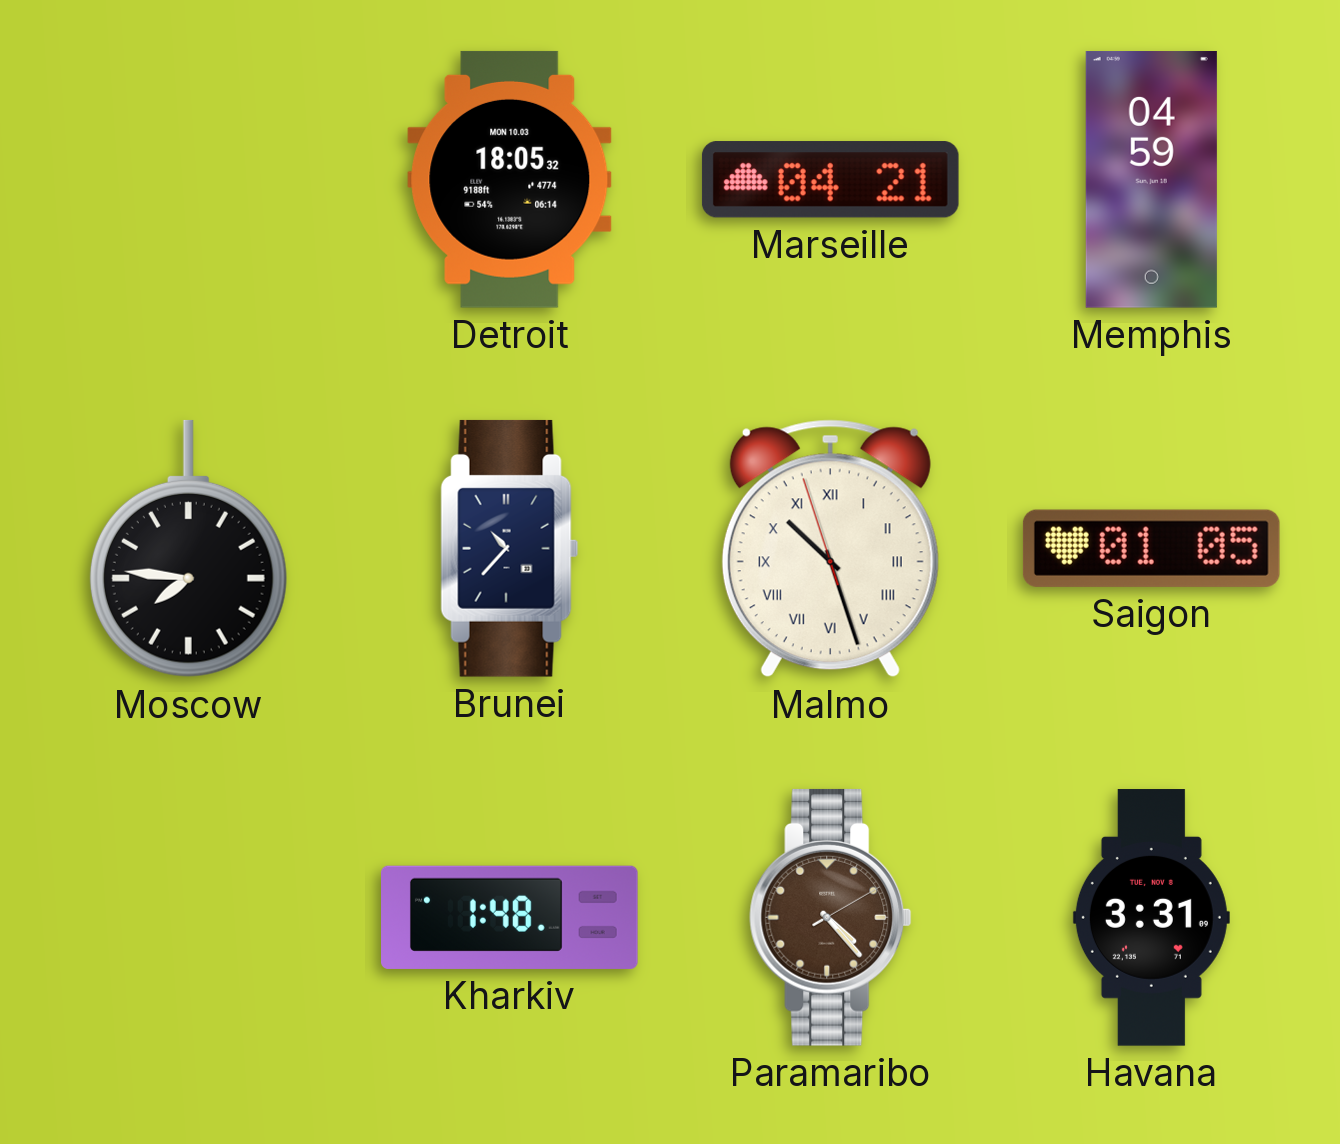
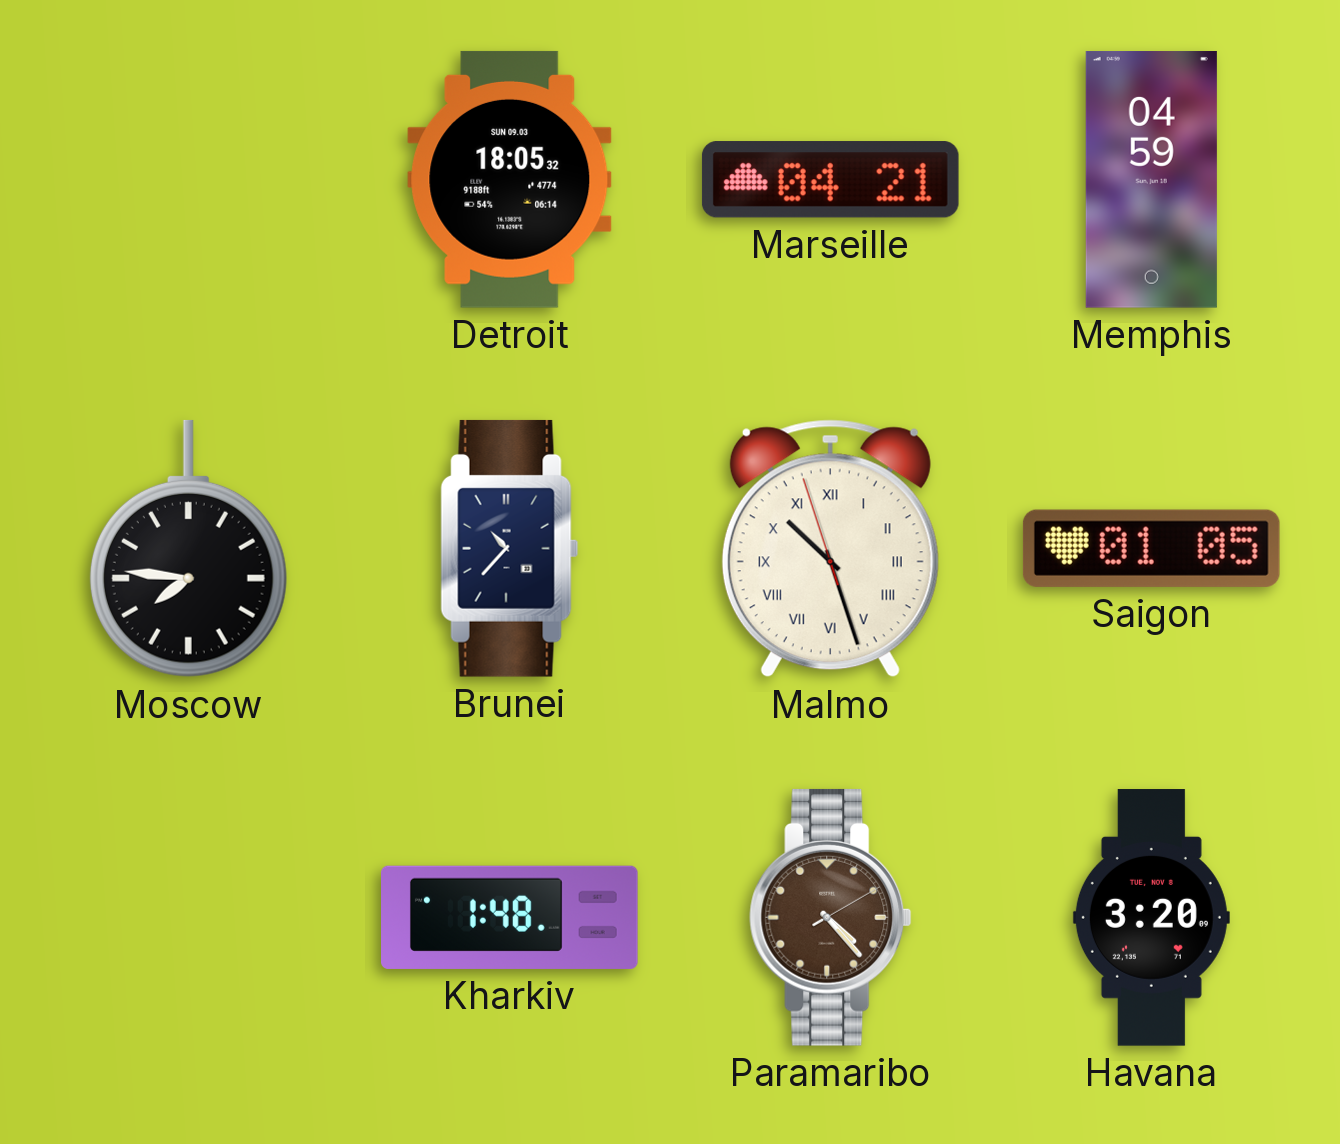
Detroit date: MON 10.03 -> SUN 09.03 (510, 179)
Havana: 3:31 -> 3:20 (1151, 918)
